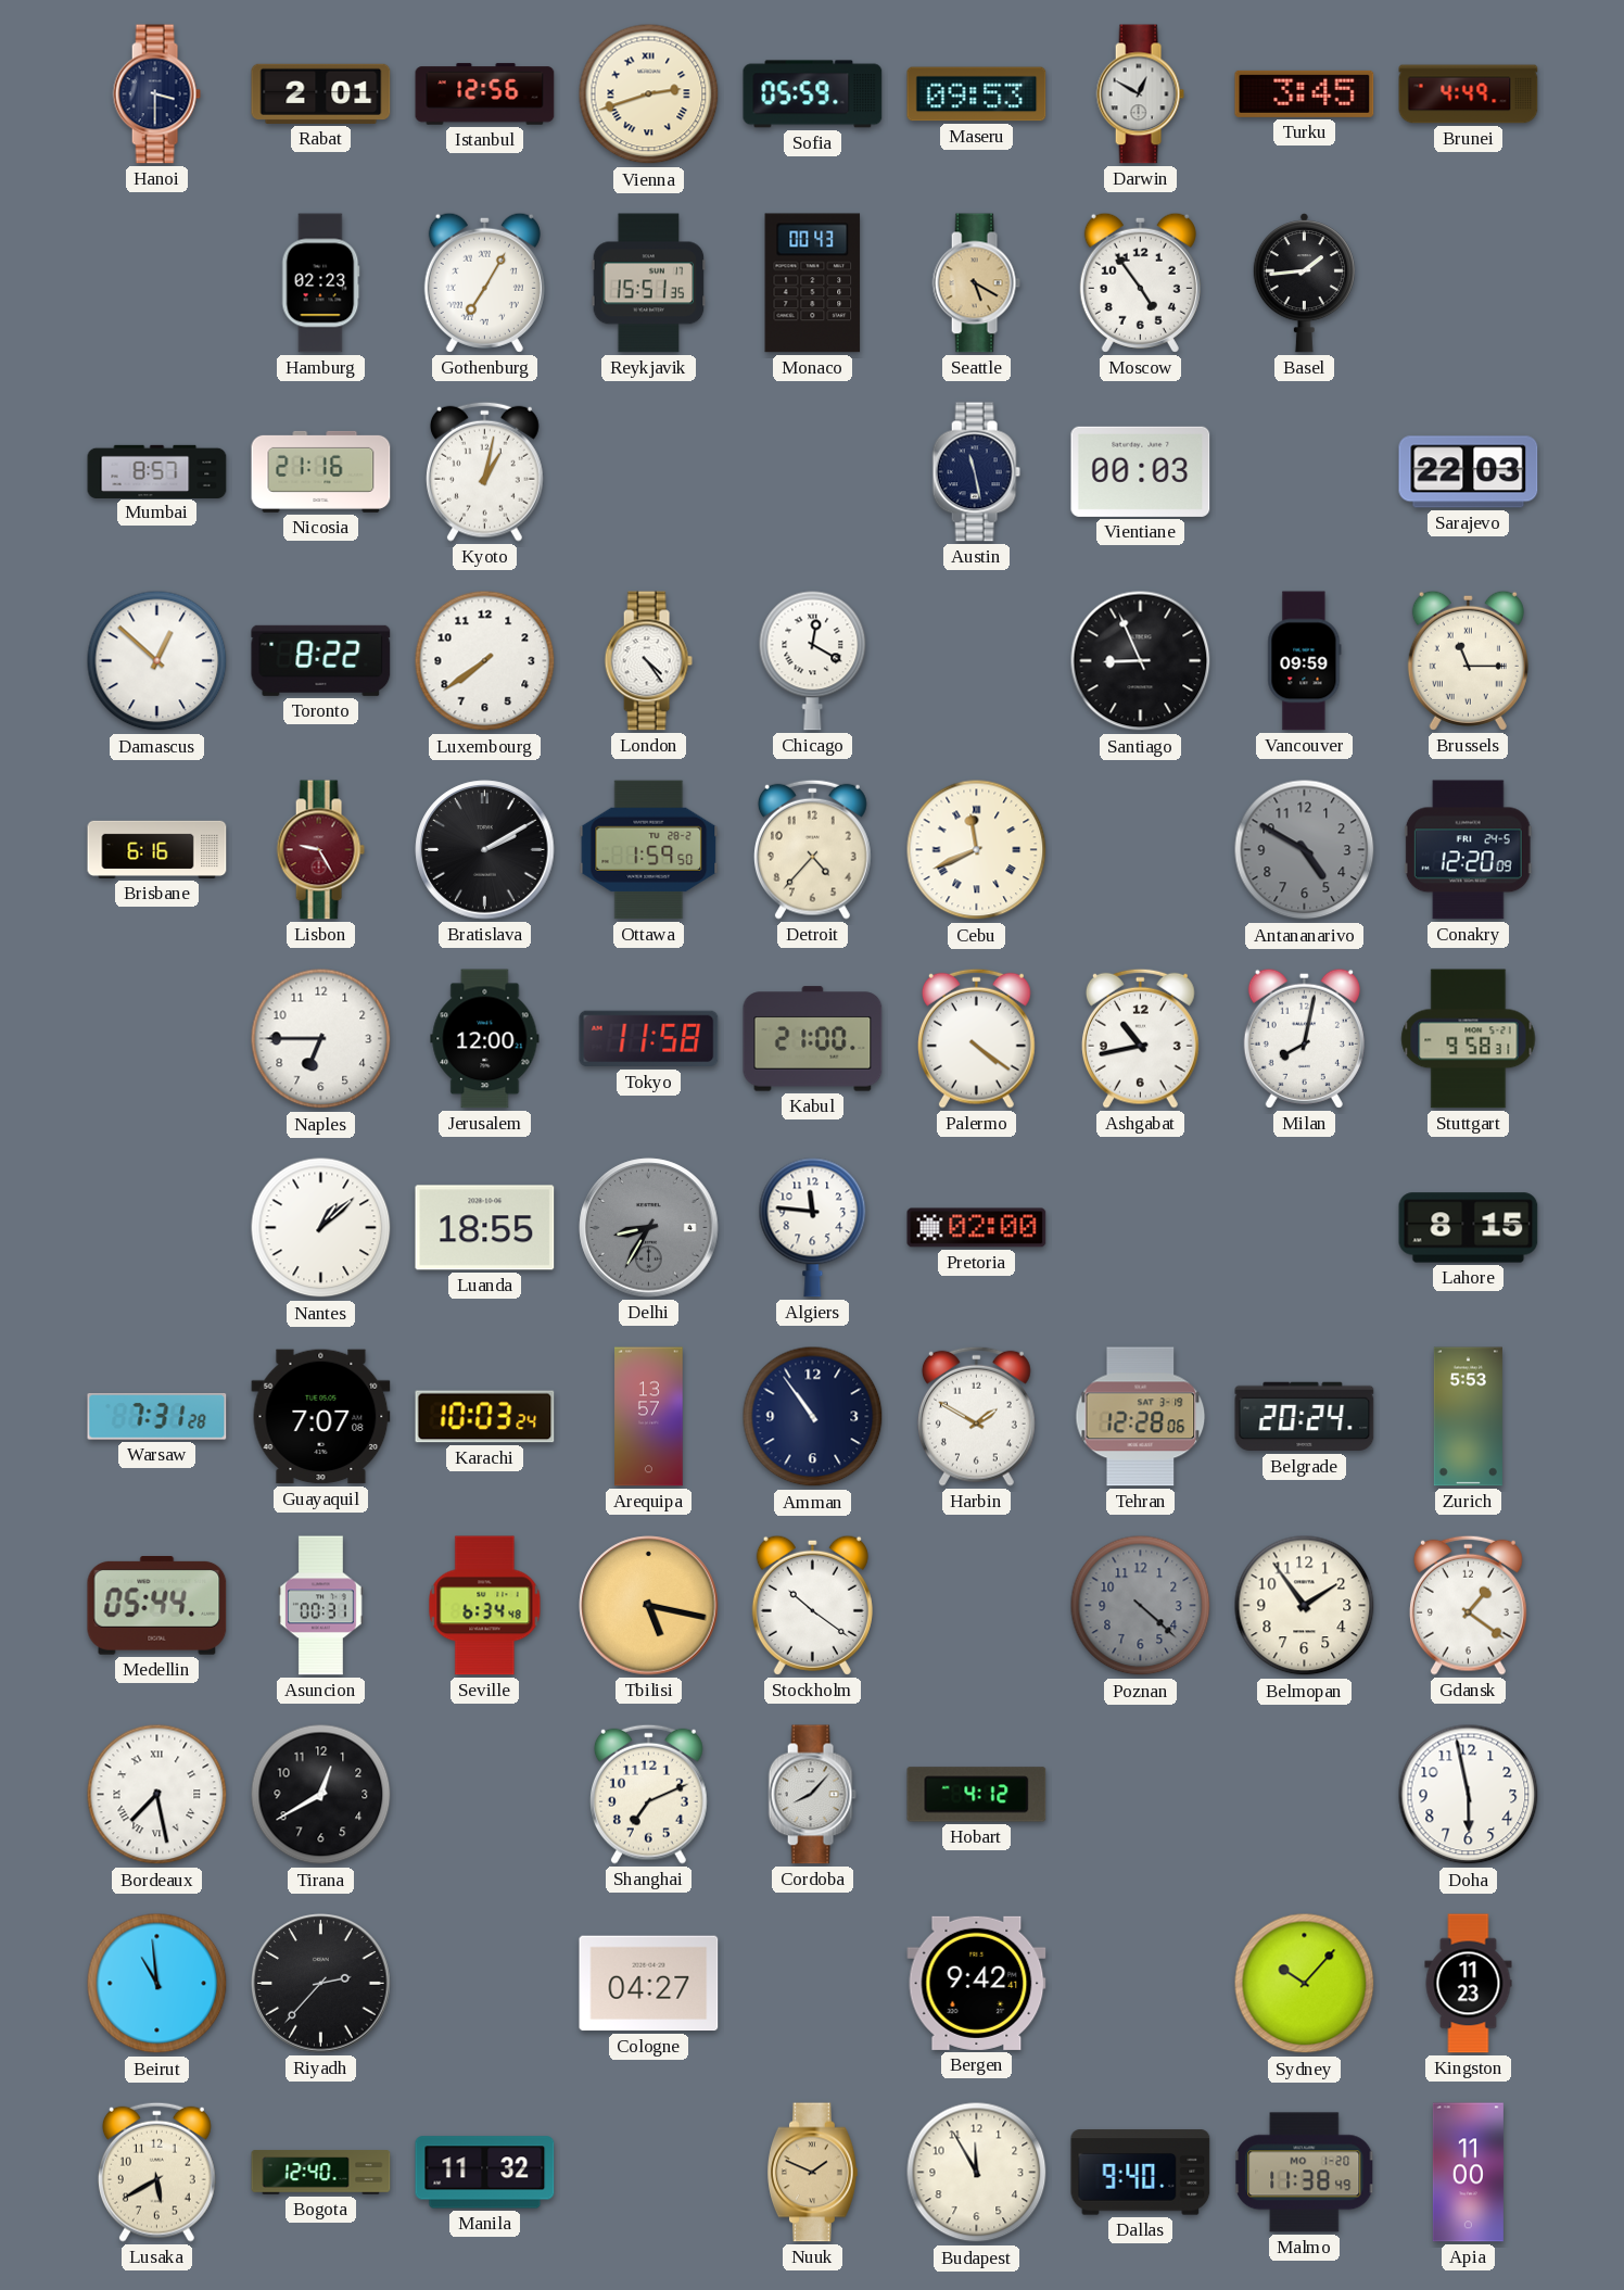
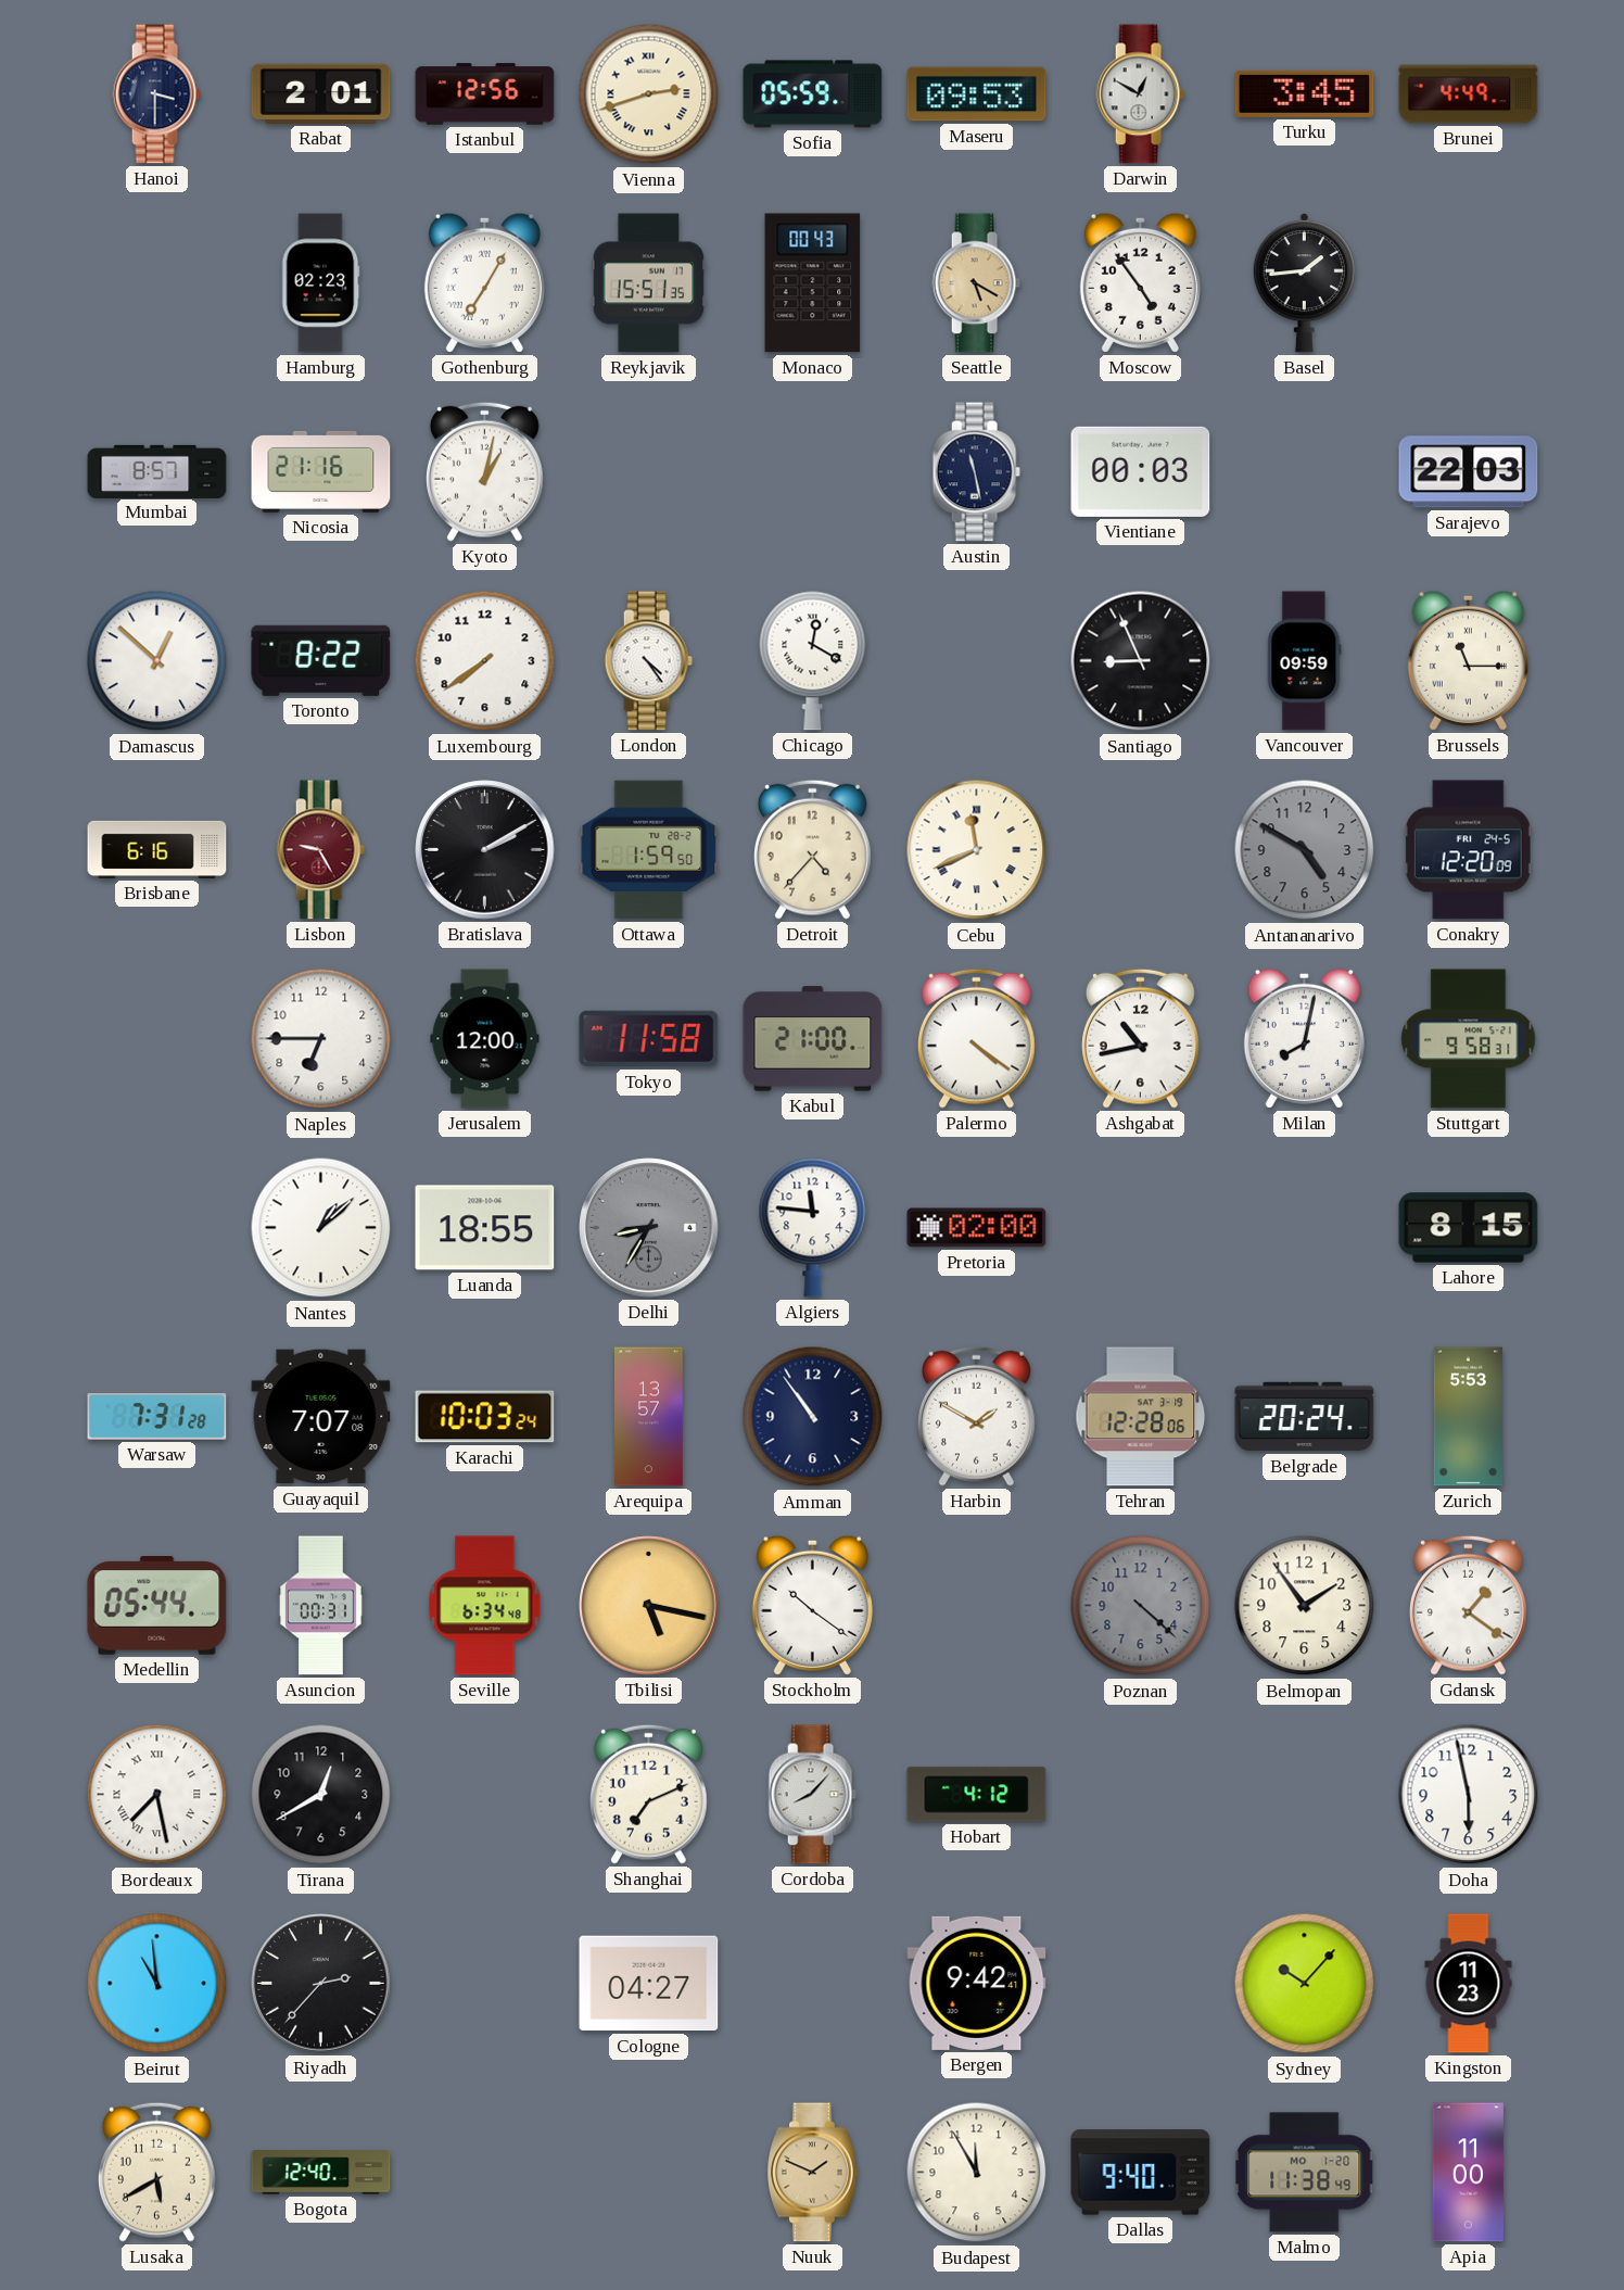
Manila: 11:32 -> none (485, 2173)
